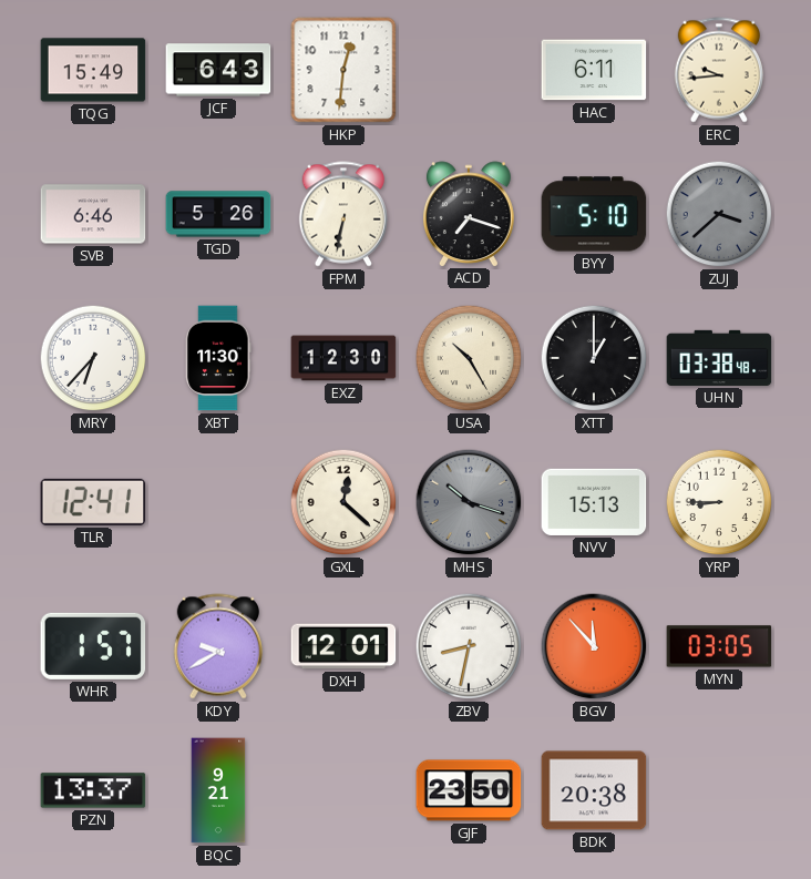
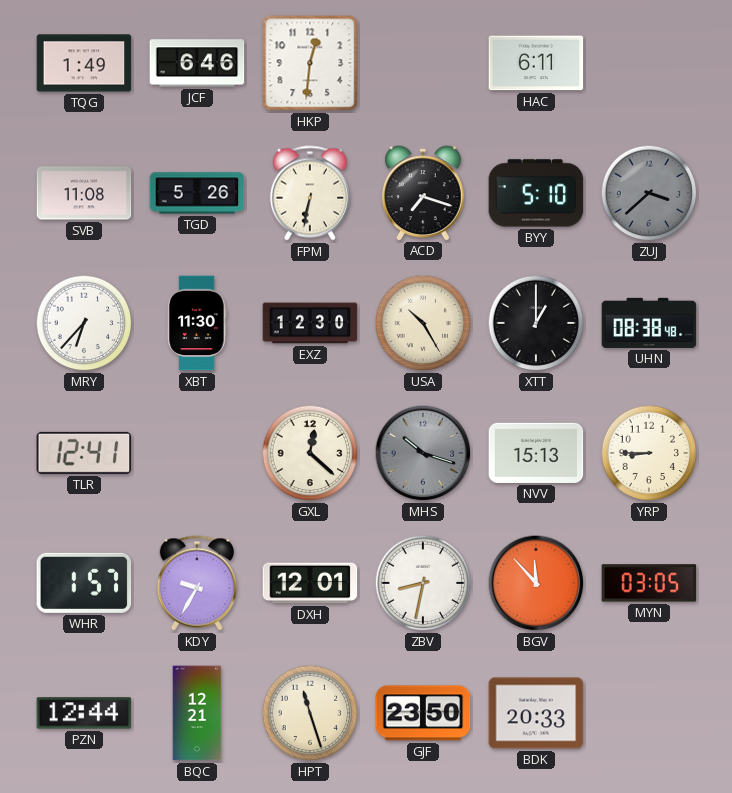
TQG: 15:49 -> 1:49 (84, 63)
JCF: 6:43 -> 6:46 (197, 63)
ERC: 9:44 -> none (719, 70)
SVB: 6:46 -> 11:08 (84, 193)
UHN: 03:38 -> 08:38 (649, 323)
KDY: 9:40 -> 9:35 (197, 583)
PZN: 13:37 -> 12:44 (84, 713)
BQC: 9:21 -> 12:21 (197, 713)
HPT: none -> 11:27 (310, 713)
BDK: 20:38 -> 20:33 (536, 713)
